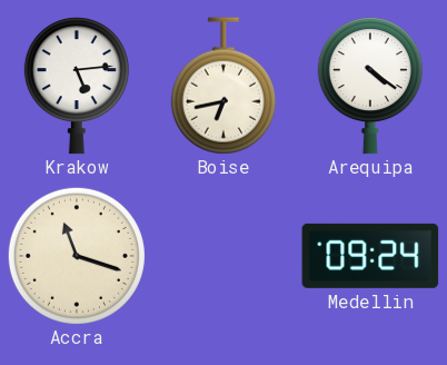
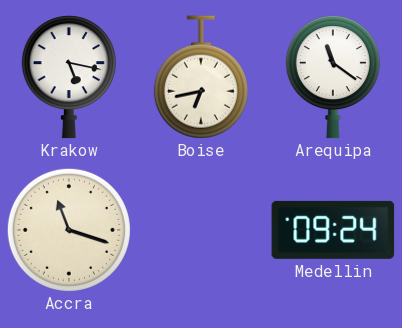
Krakow: 5:14 -> 5:17 (69, 78)
Arequipa: 4:21 -> 11:21 (333, 78)
